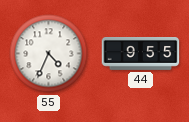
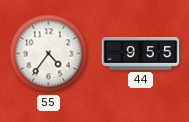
55: 4:34 -> 4:36 (49, 54)
